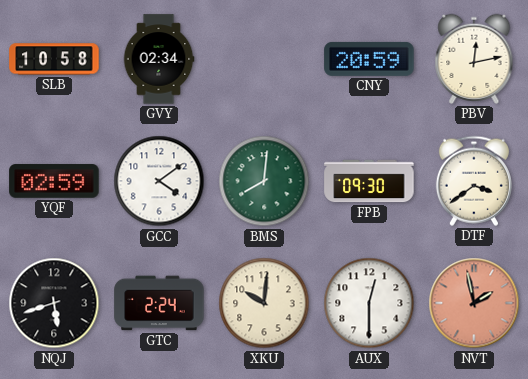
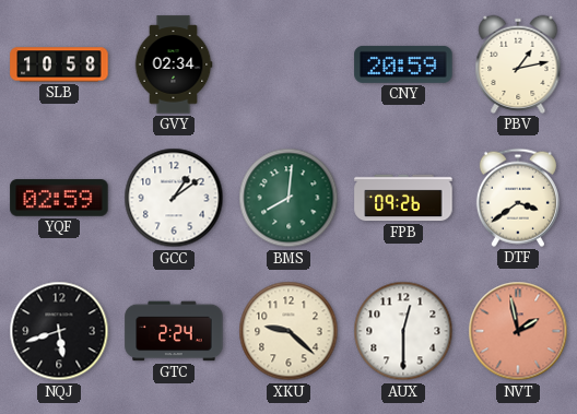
PBV: 12:13 -> 1:13 (518, 64)
GCC: 4:09 -> 1:09 (174, 198)
FPB: 09:30 -> 09:26 (403, 198)
XKU: 10:01 -> 9:22 (288, 331)
